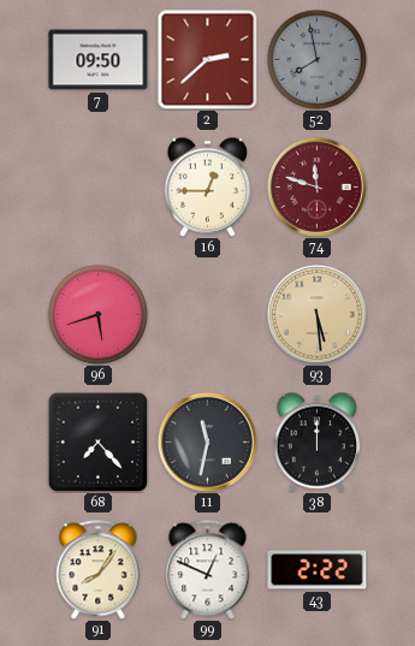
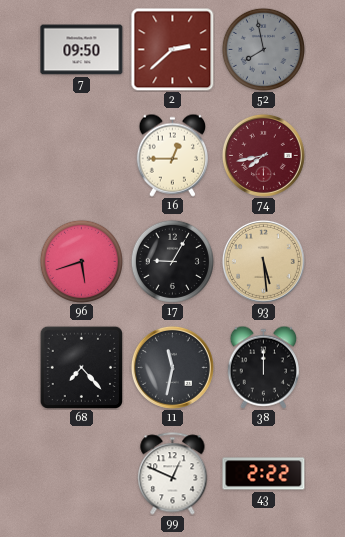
74: 11:48 -> 7:43 (263, 155)
17: none -> 9:05 (172, 261)
91: 8:06 -> none (99, 570)
